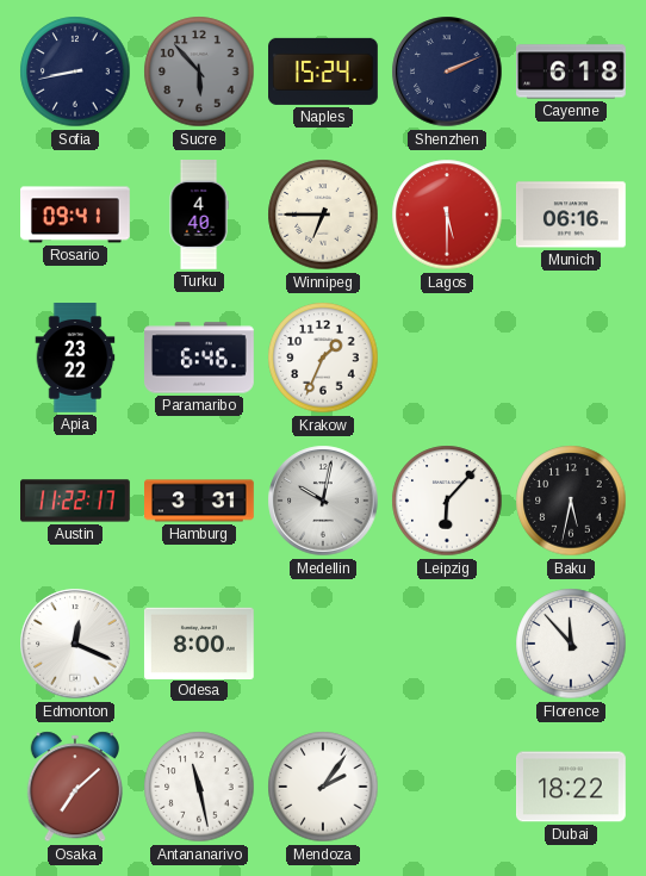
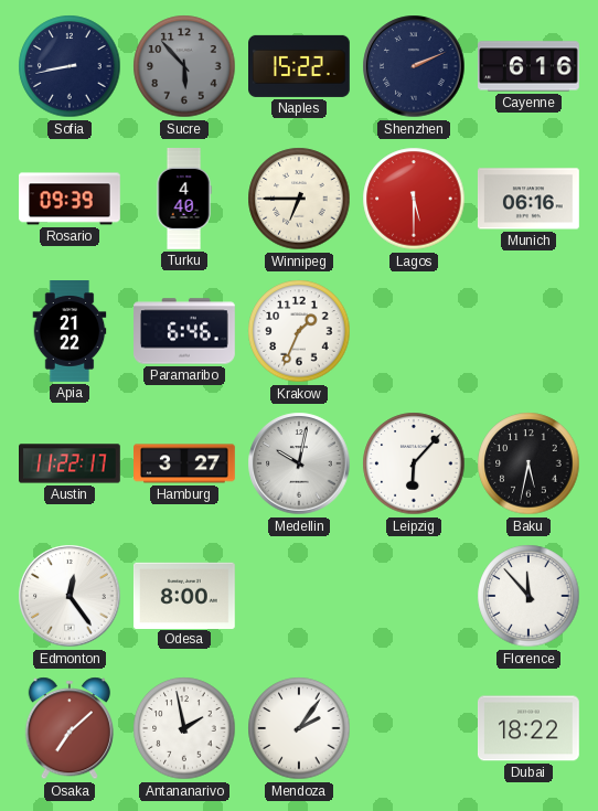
Naples: 15:24 -> 15:22 (300, 66)
Cayenne: 6:18 -> 6:16 (530, 66)
Rosario: 09:41 -> 09:39 (71, 199)
Apia: 23:22 -> 21:22 (70, 332)
Hamburg: 3:31 -> 3:27 (185, 463)
Edmonton: 12:19 -> 12:24 (70, 596)
Antananarivo: 11:28 -> 1:58 (184, 728)
